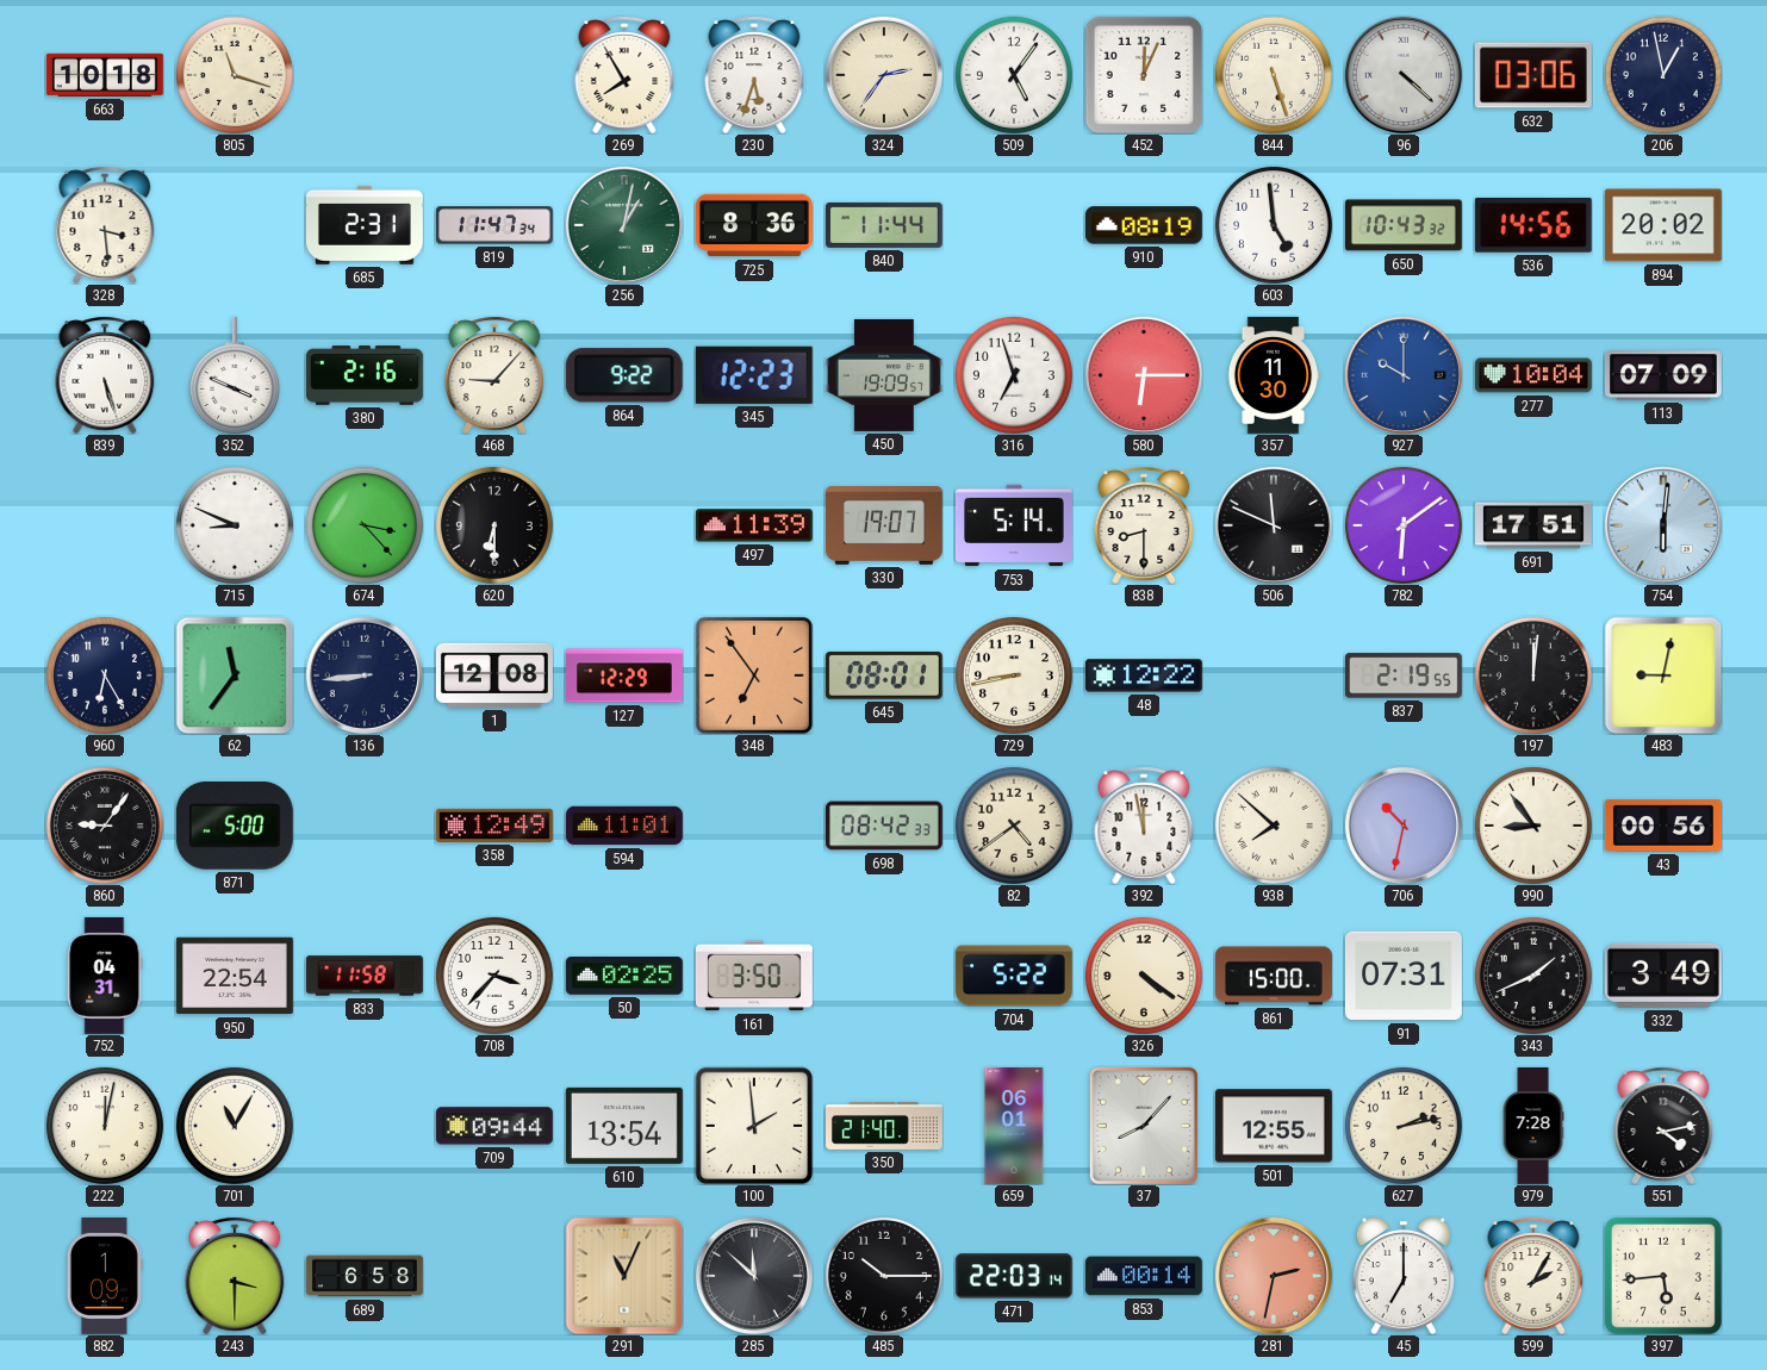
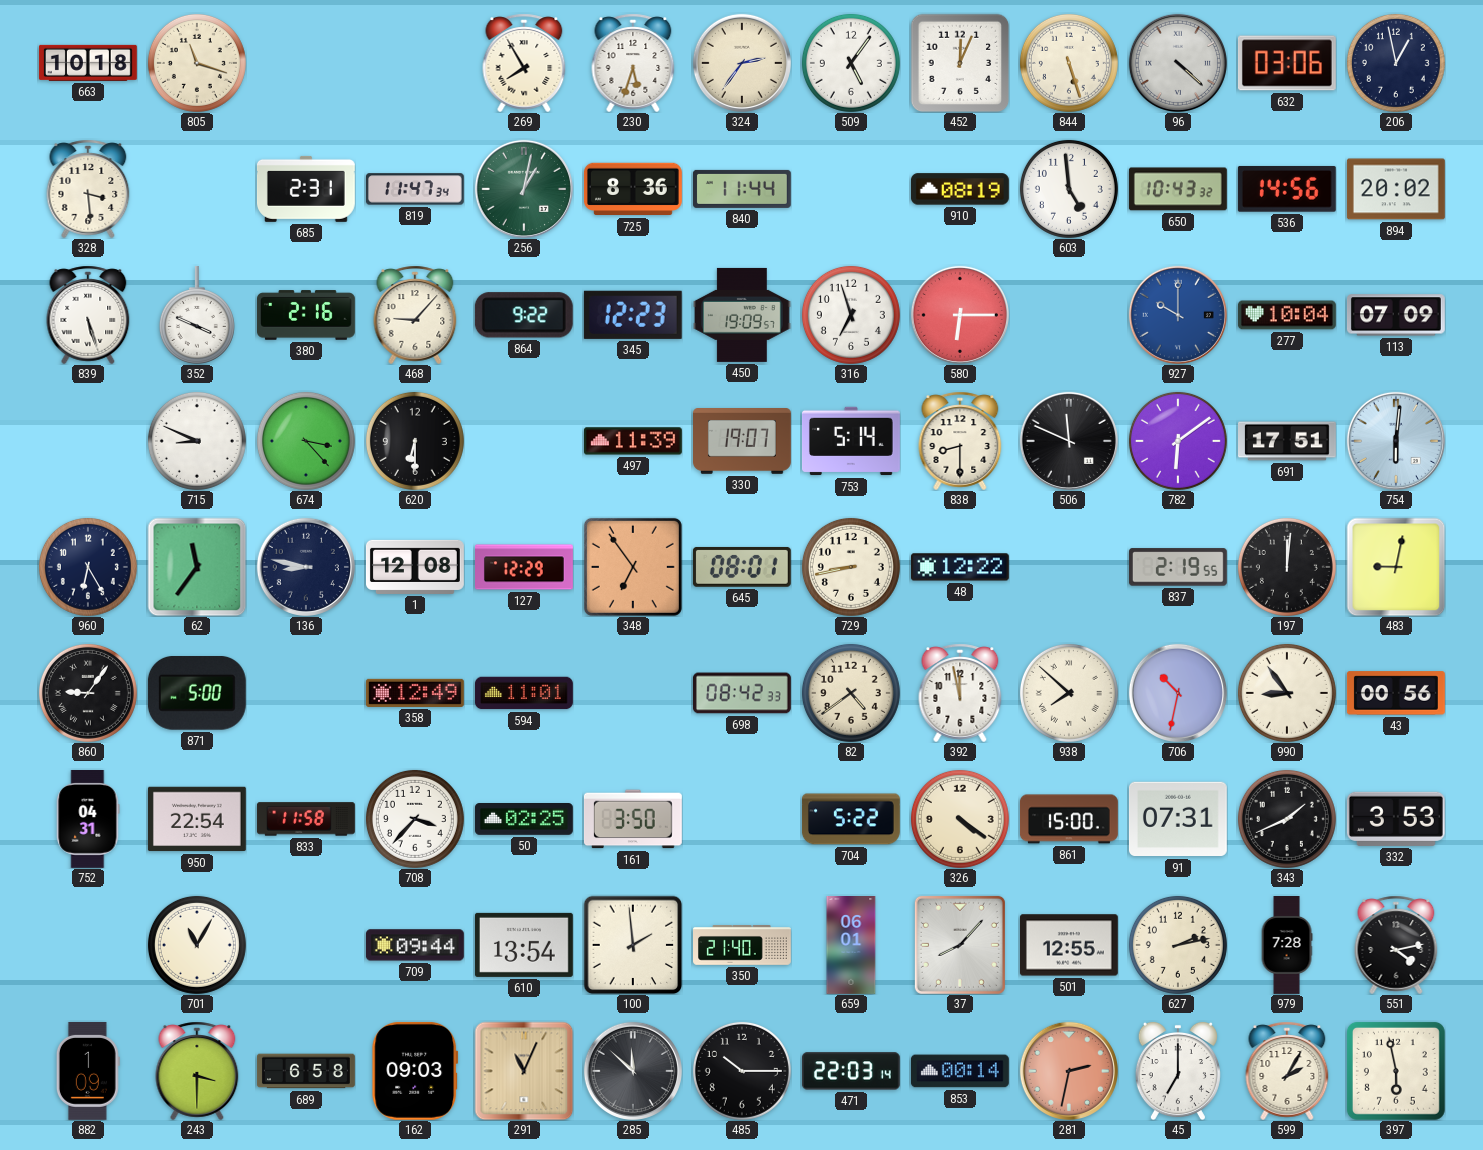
357: 11:30 -> none (1274, 375)
136: 8:44 -> 8:47 (306, 567)
332: 3:49 -> 3:53 (1396, 819)
222: 12:02 -> none (105, 1126)
162: none -> 09:03 (415, 1071)
397: 5:44 -> 5:58 (1396, 1071)
